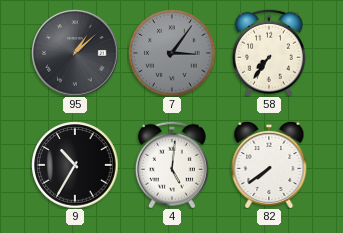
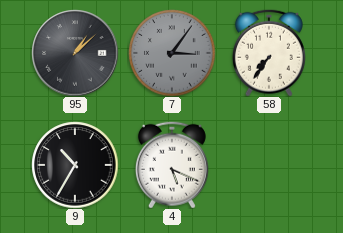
4: 5:01 -> 5:19 (172, 165)
82: 7:39 -> none (269, 165)
